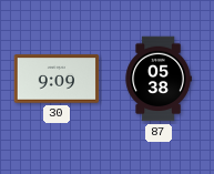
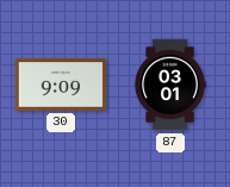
87: 05:38 -> 03:01 (170, 85)
